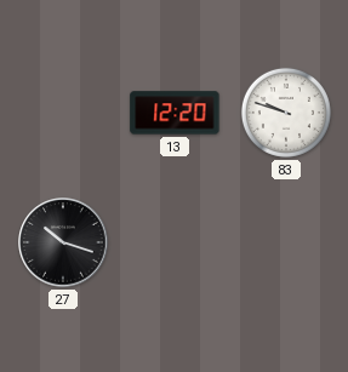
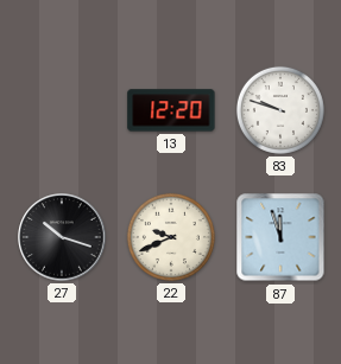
22: none -> 9:41 (171, 237)
87: none -> 11:57 (280, 237)
